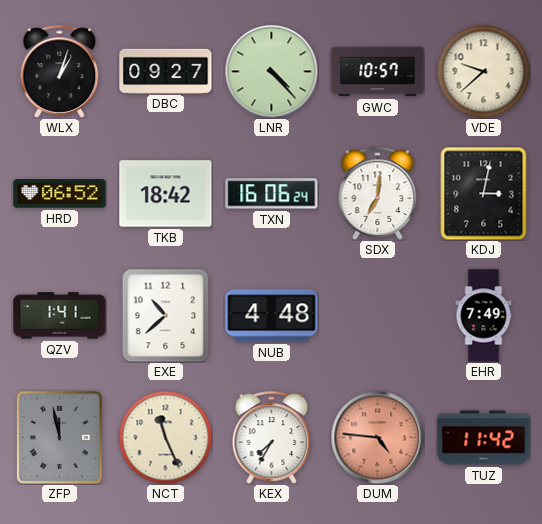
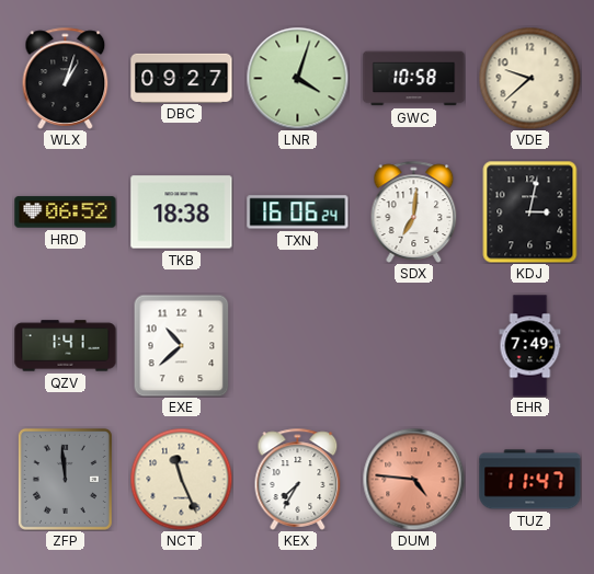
LNR: 4:23 -> 4:03 (297, 78)
GWC: 10:57 -> 10:58 (414, 79)
TKB: 18:42 -> 18:38 (182, 213)
NUB: 4:48 -> none (272, 316)
ZFP: 11:58 -> 11:59 (65, 479)
TUZ: 11:42 -> 11:47 (530, 480)
